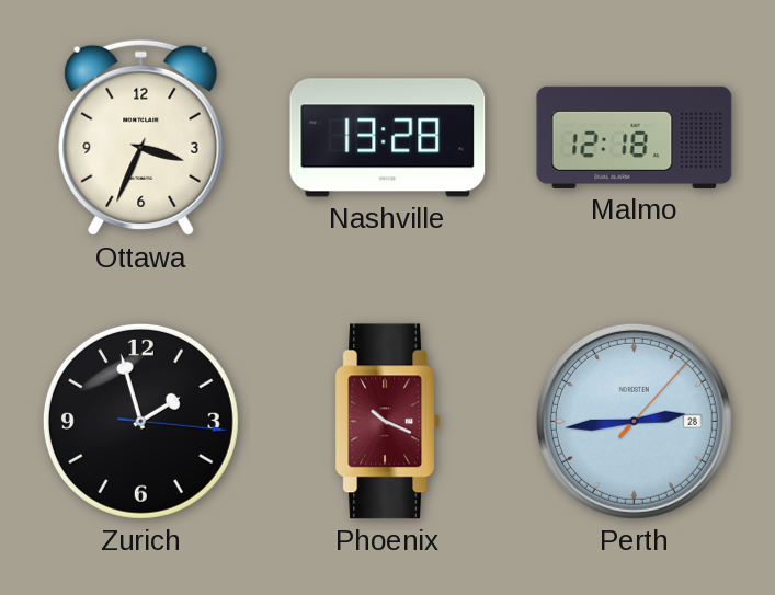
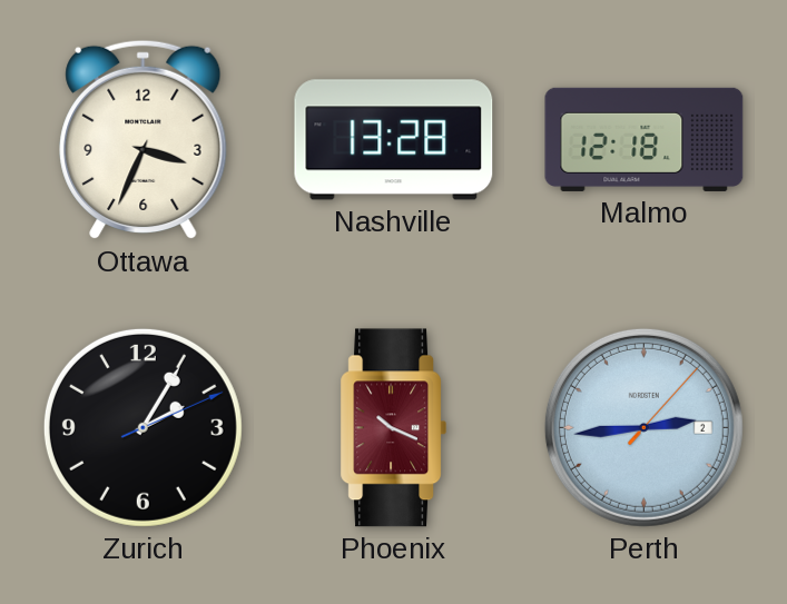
Zurich: 1:57 -> 2:05 (142, 427)
Perth date: 28 -> 2 (643, 427)
